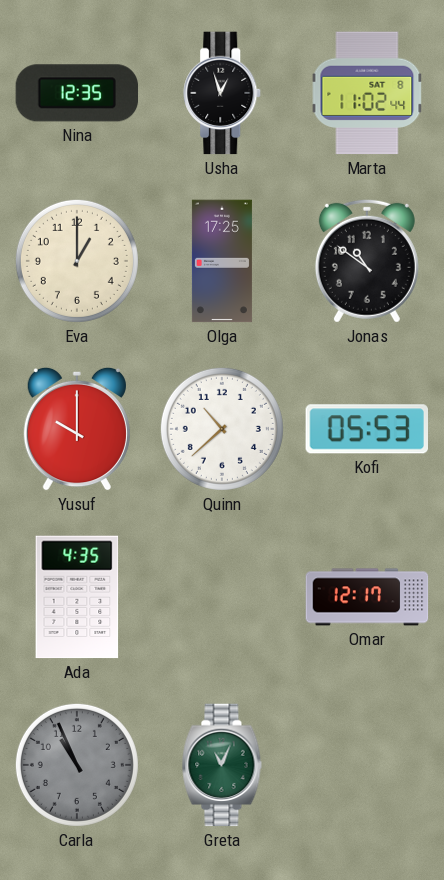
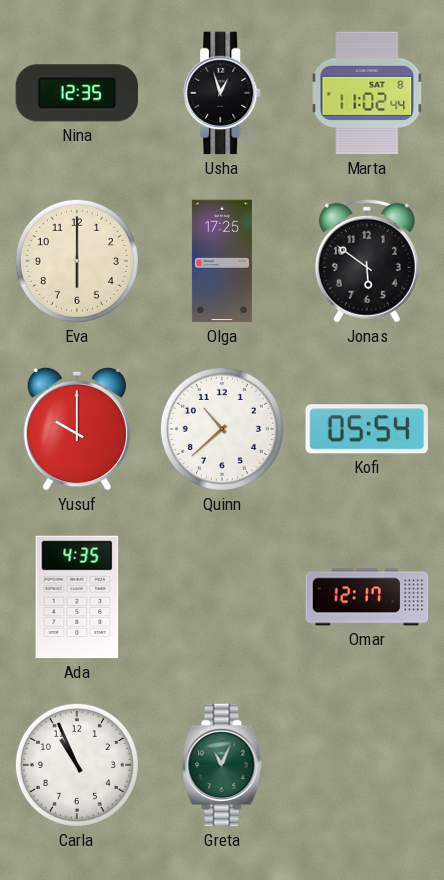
Eva: 1:00 -> 6:00 (77, 261)
Jonas: 10:51 -> 5:51 (367, 261)
Kofi: 05:53 -> 05:54 (366, 429)
Carla dial: grey -> white (77, 765)
